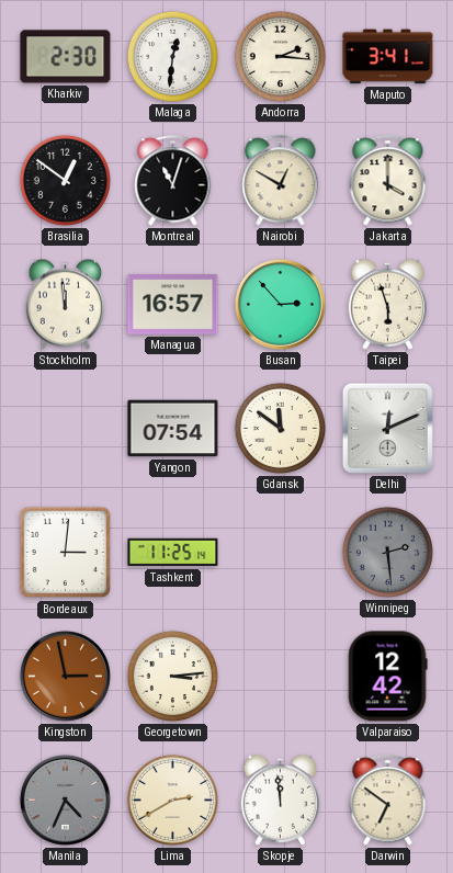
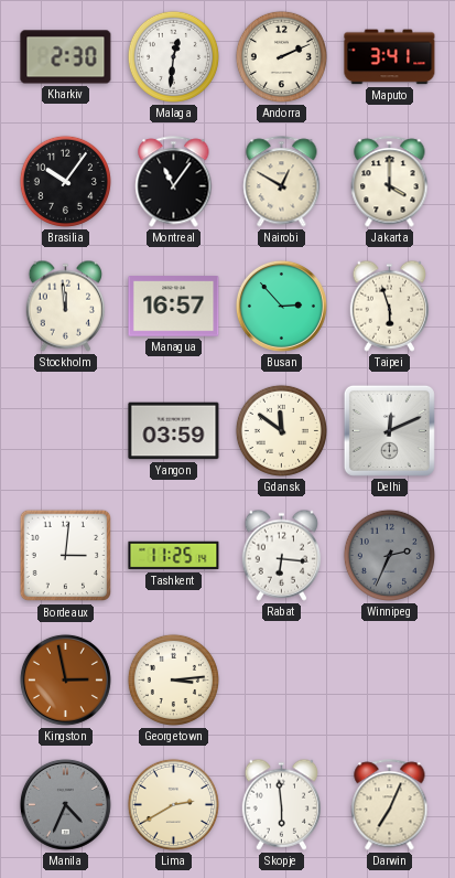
Andorra: 2:16 -> 2:11 (281, 56)
Brasilia: 12:51 -> 10:06 (65, 181)
Montreal: 11:03 -> 11:06 (174, 182)
Yangon: 07:54 -> 03:59 (174, 431)
Rabat: none -> 6:16 (282, 555)
Winnipeg: 2:29 -> 2:34 (389, 555)
Valparaiso: 12:42 -> none (387, 677)
Skopje: 11:59 -> 5:59 (282, 804)
Darwin: 6:51 -> 7:04 (390, 805)
